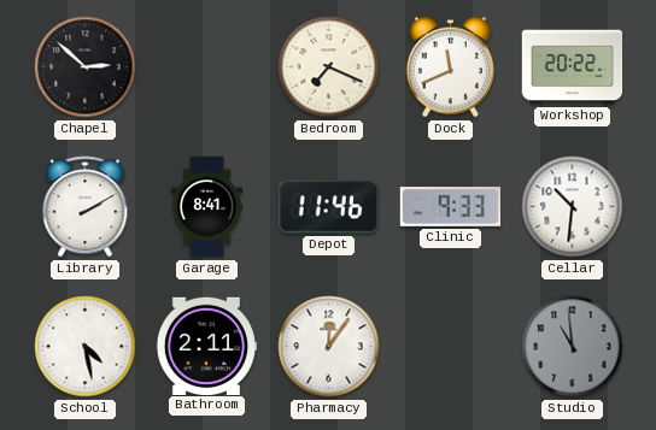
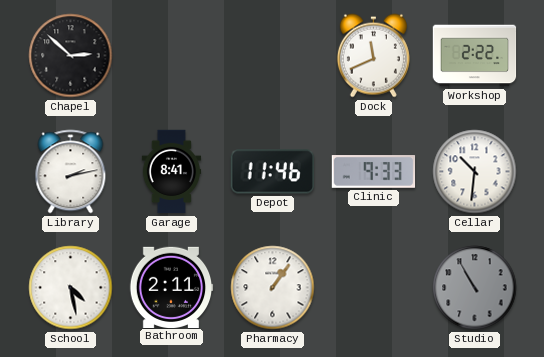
Bedroom: 7:19 -> none (329, 67)
Workshop: 20:22 -> 2:22 (475, 56)
Library: 2:10 -> 2:13 (71, 172)
Pharmacy: 12:06 -> 1:06 (273, 288)
Studio: 10:59 -> 10:55 (475, 288)
